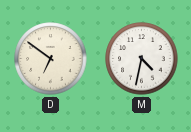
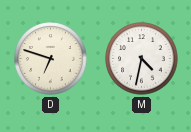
D: 6:51 -> 6:48 (51, 59)
